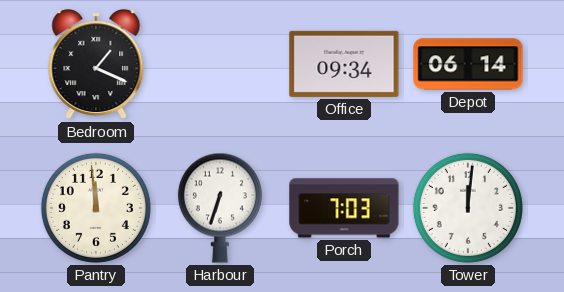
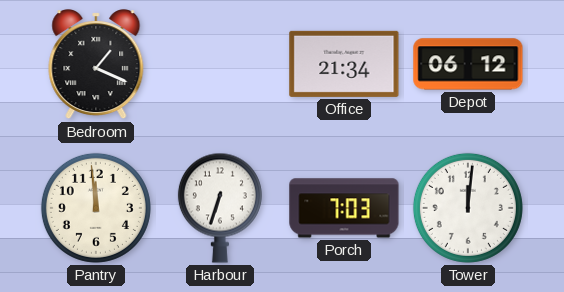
Office: 09:34 -> 21:34 (344, 64)
Depot: 06:14 -> 06:12 (468, 64)
